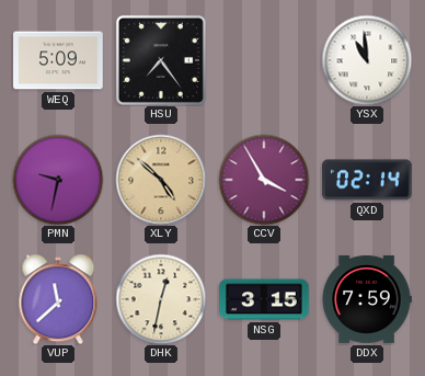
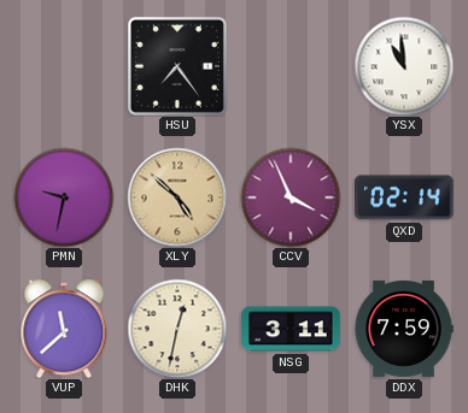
WEQ: 5:09 -> none (58, 60)
CCV: 3:55 -> 3:56 (291, 197)
NSG: 3:15 -> 3:11 (291, 329)
